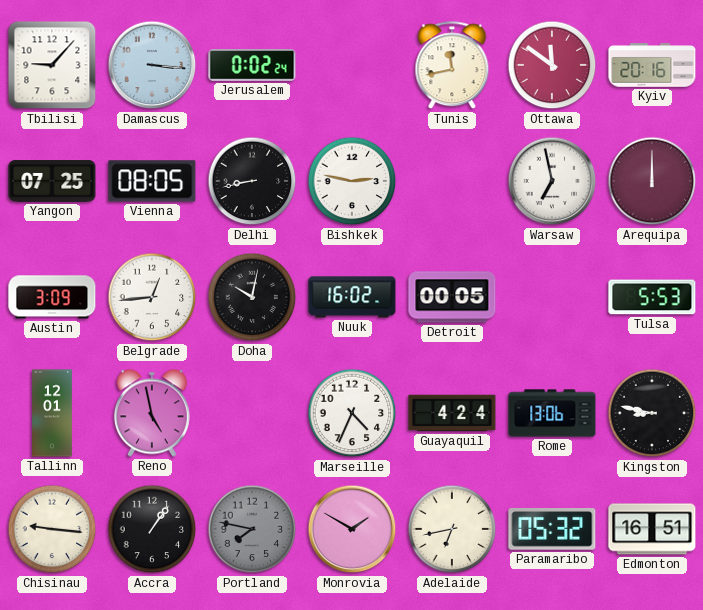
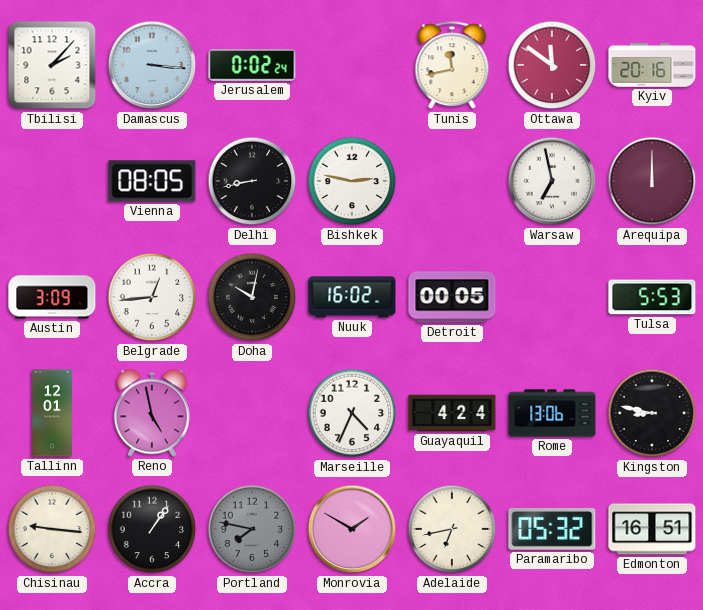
Tbilisi: 9:07 -> 2:07 (52, 65)
Yangon: 07:25 -> none (52, 181)
